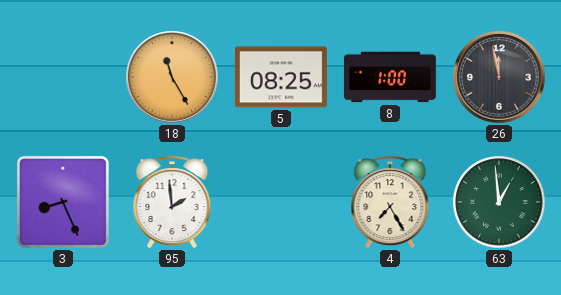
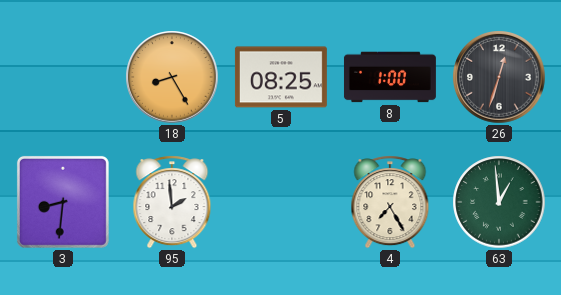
18: 11:25 -> 8:25 (172, 77)
26: 11:58 -> 12:33 (499, 77)
3: 8:26 -> 8:31 (63, 202)
